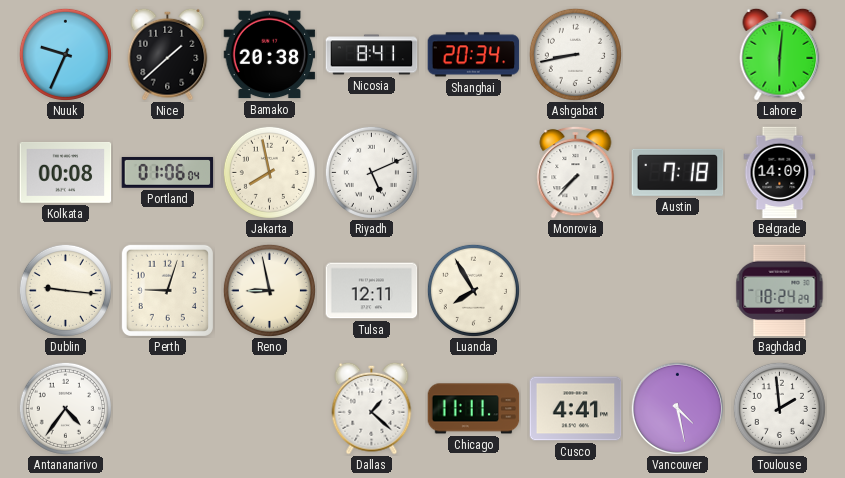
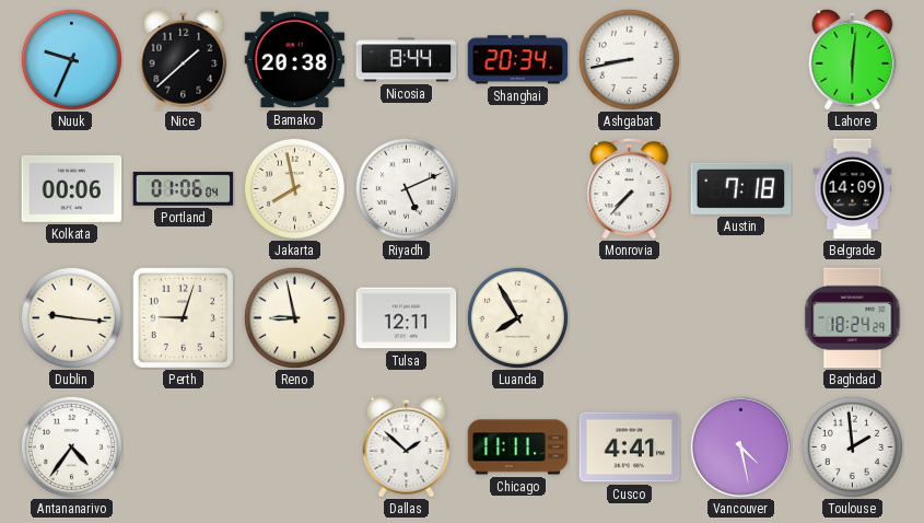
Nicosia: 8:41 -> 8:44 (407, 60)
Kolkata: 00:08 -> 00:06 (72, 188)
Dallas: 1:22 -> 1:52 (407, 446)
